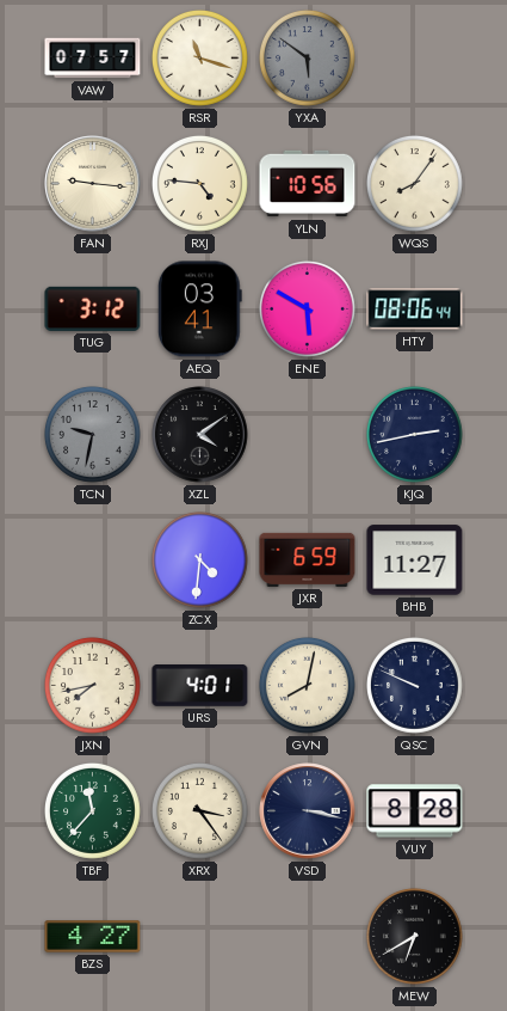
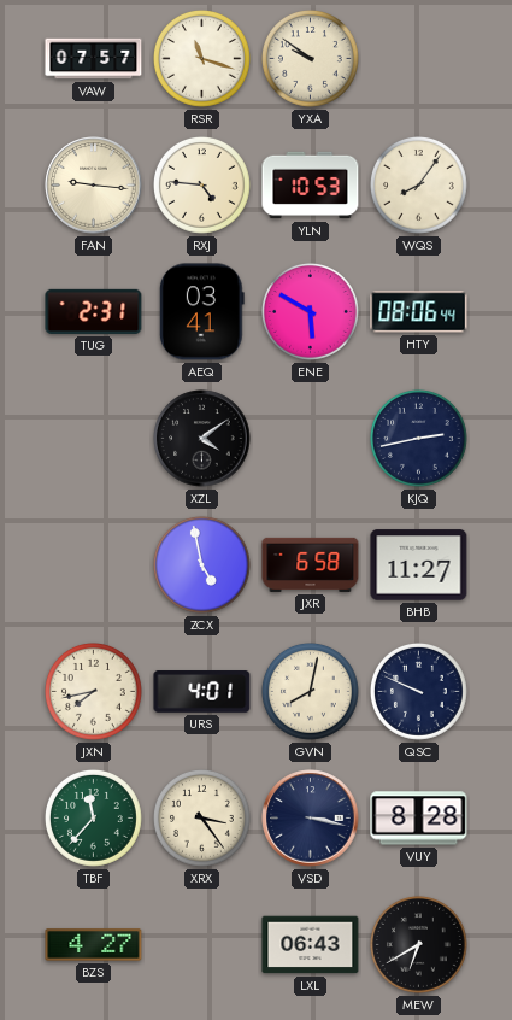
YXA: 5:51 -> 9:51 (310, 58)
YXA dial: grey -> cream (310, 58)
YLN: 10:56 -> 10:53 (311, 186)
TUG: 3:12 -> 2:31 (94, 311)
TCN: 9:32 -> none (92, 434)
ZCX: 4:31 -> 4:58 (201, 564)
JXR: 6:59 -> 6:58 (311, 564)
LXL: none -> 06:43 (311, 945)
